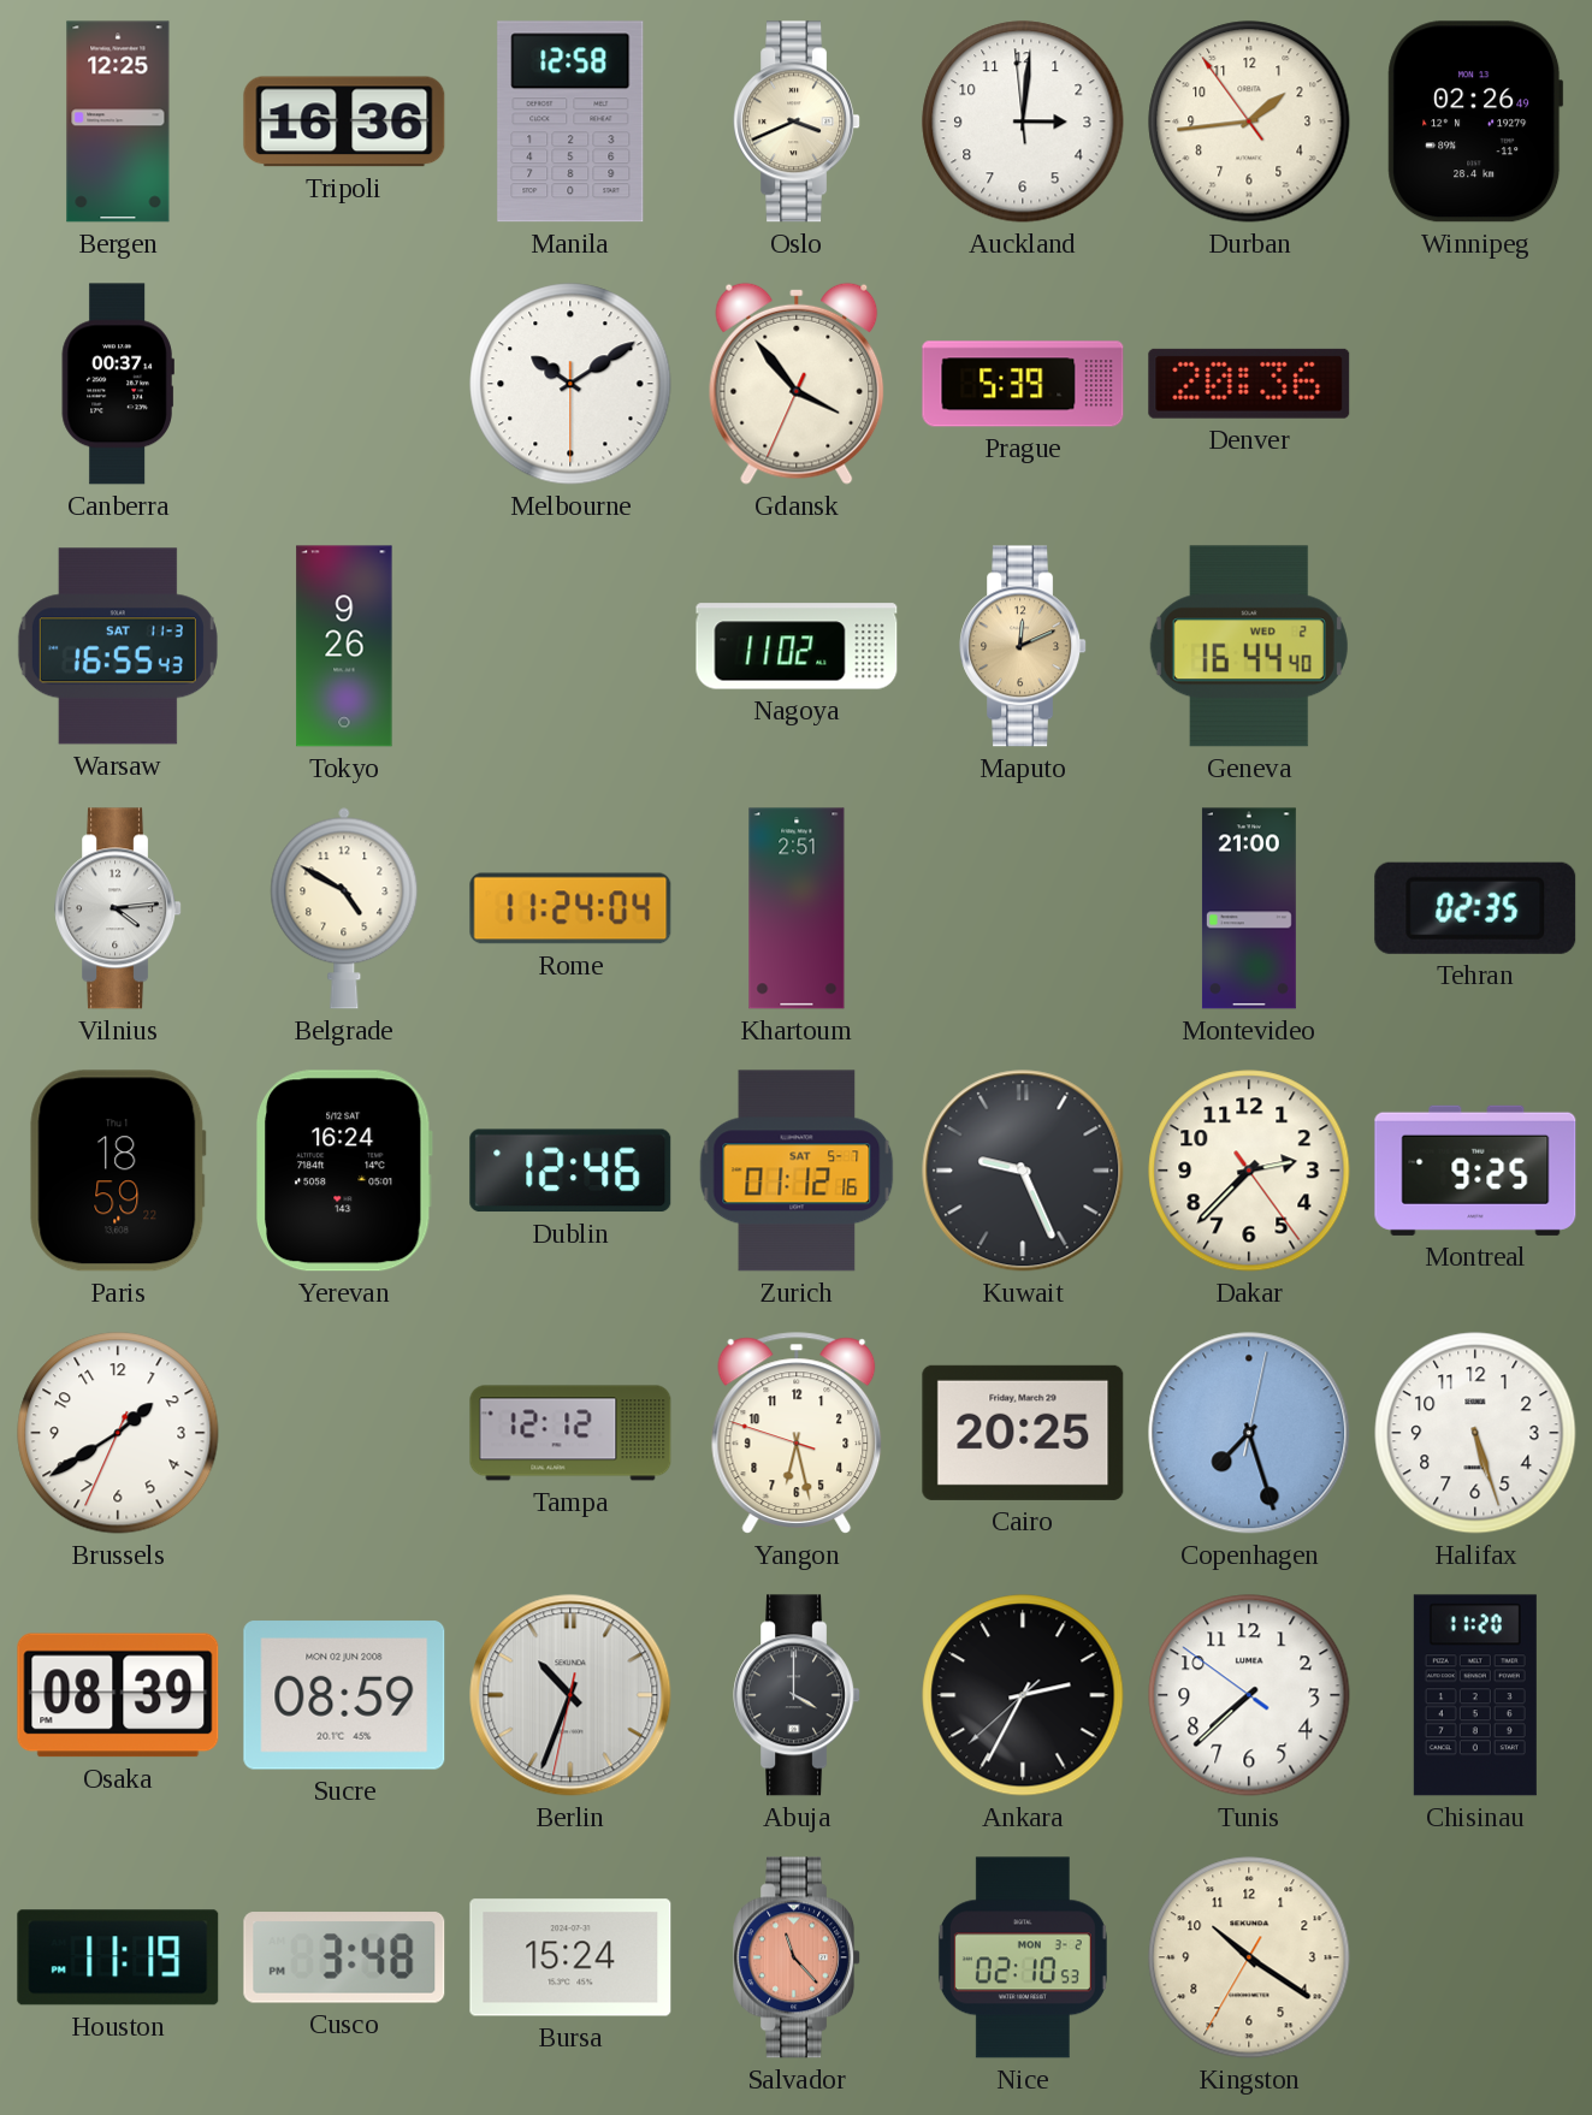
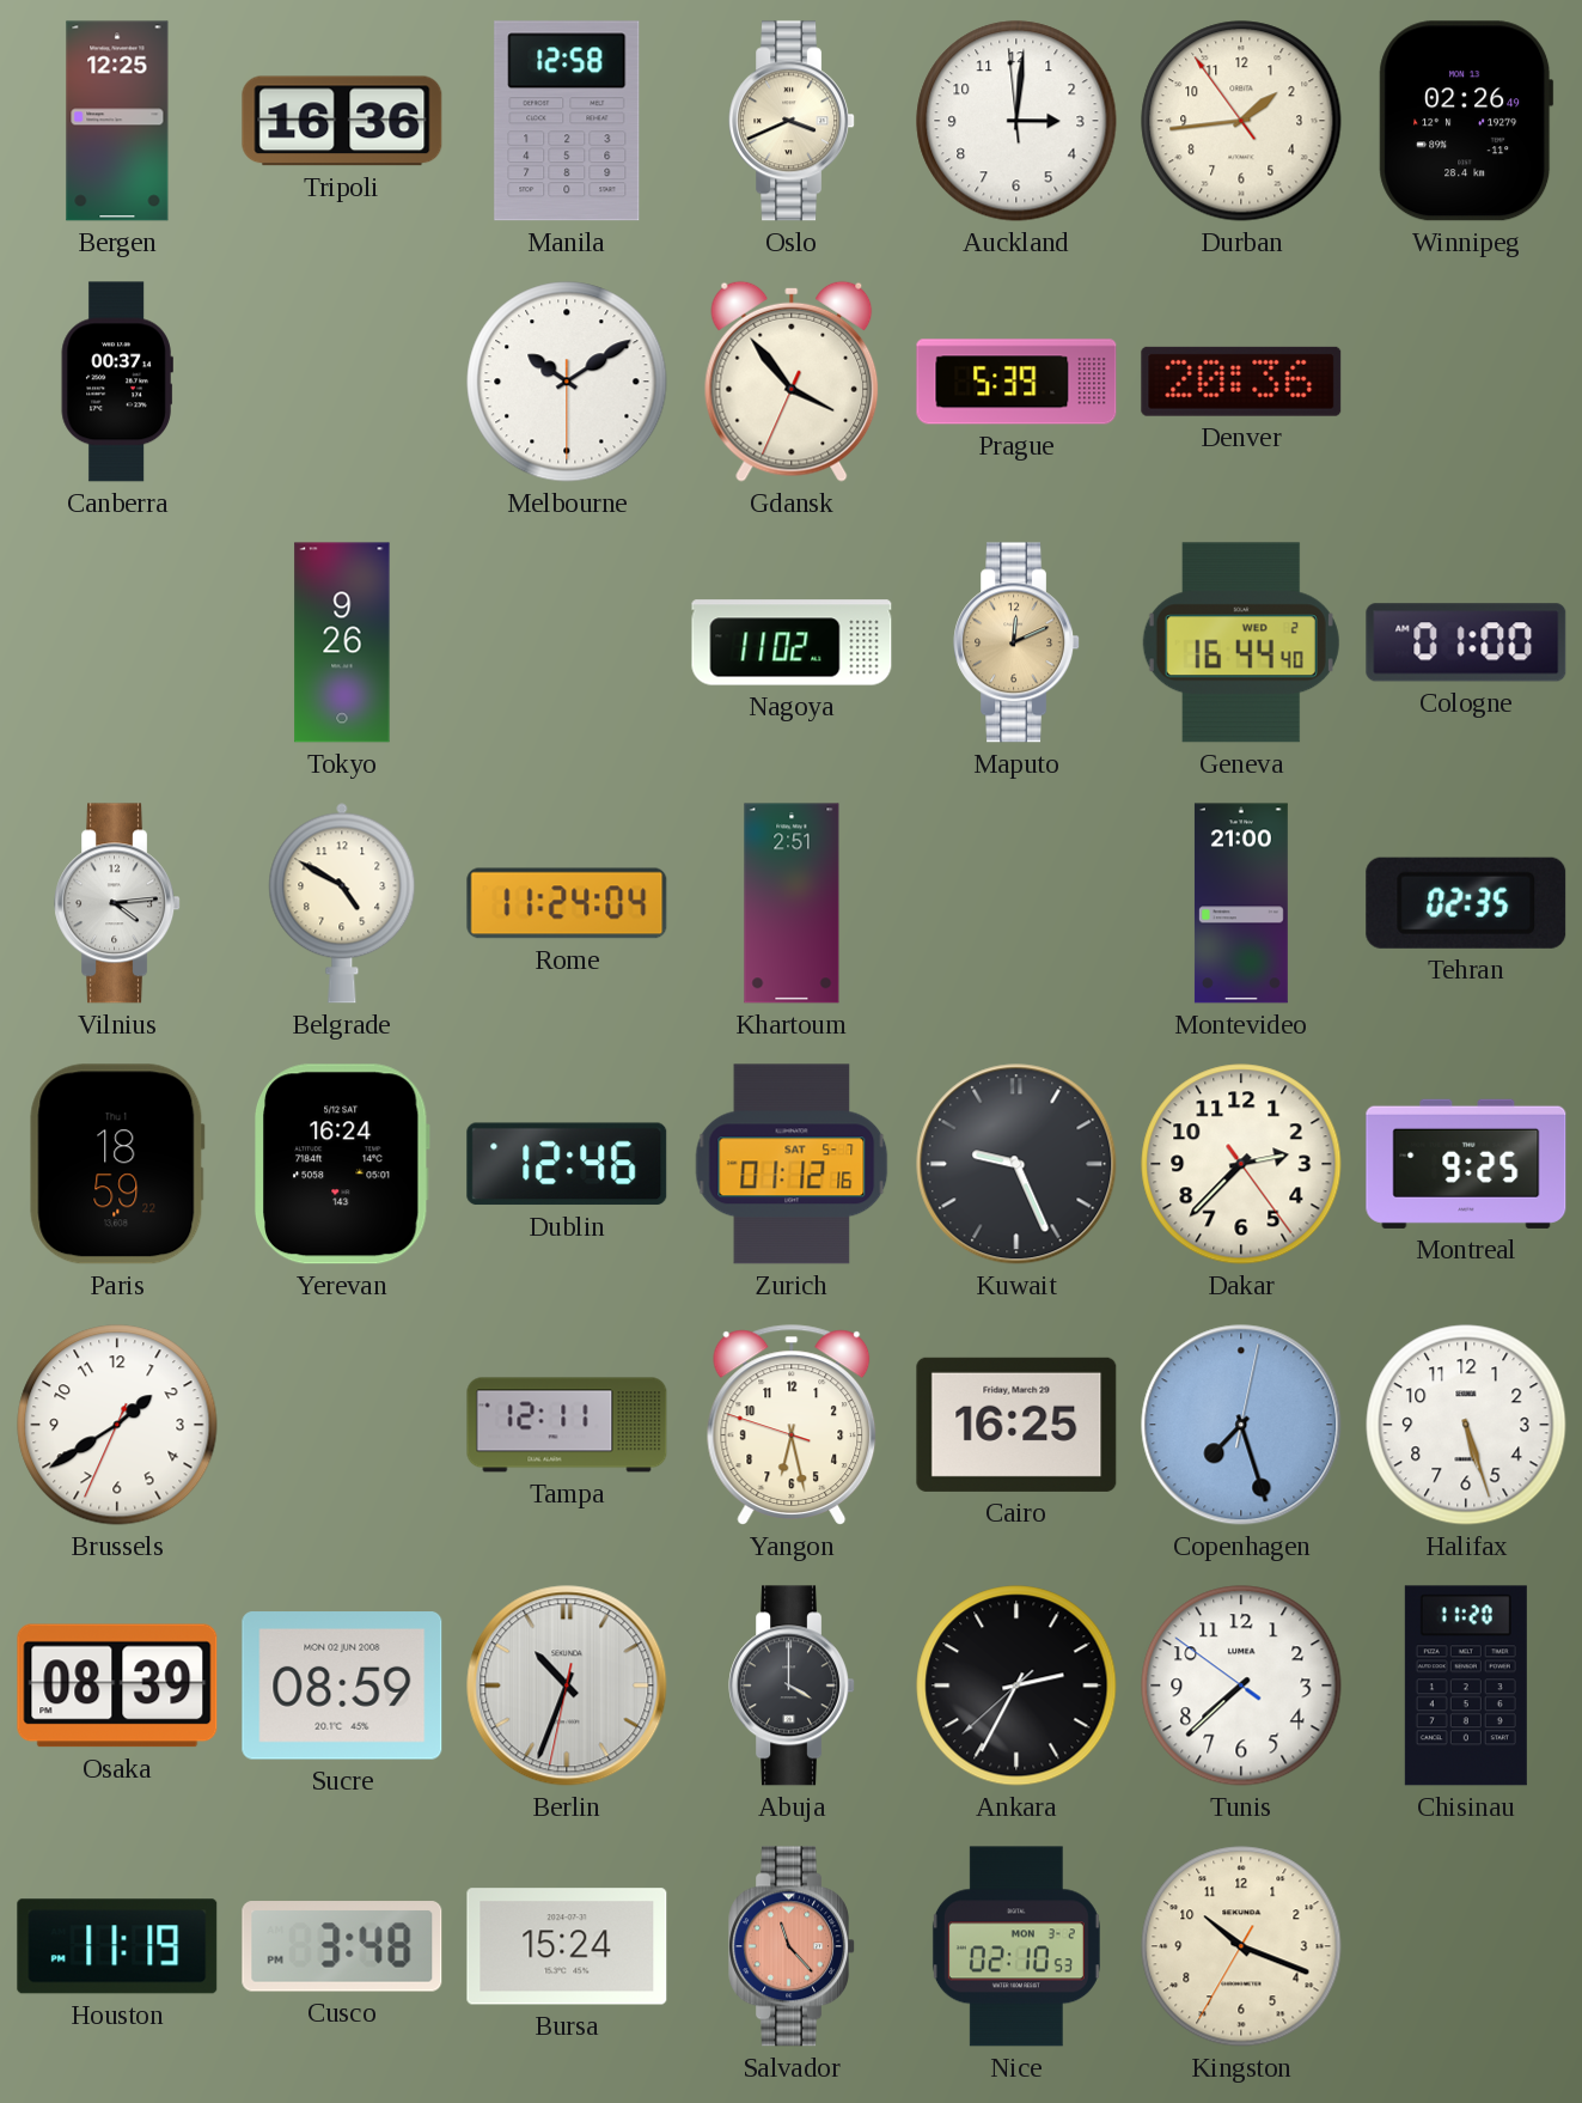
Warsaw: 16:55 -> none (118, 646)
Cologne: none -> 01:00 (1466, 642)
Tampa: 12:12 -> 12:11 (567, 1425)
Cairo: 20:25 -> 16:25 (1016, 1425)
Kingston: 10:20 -> 10:18 (1241, 1946)
